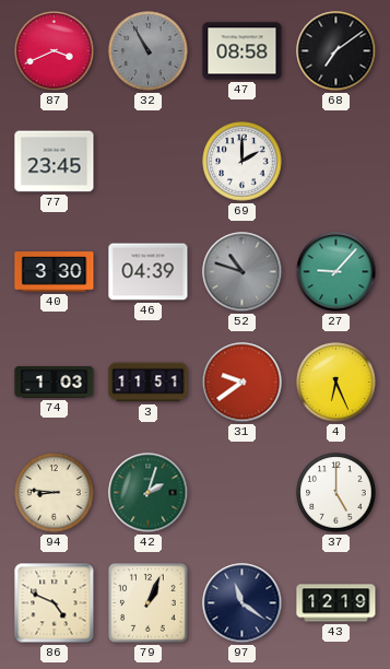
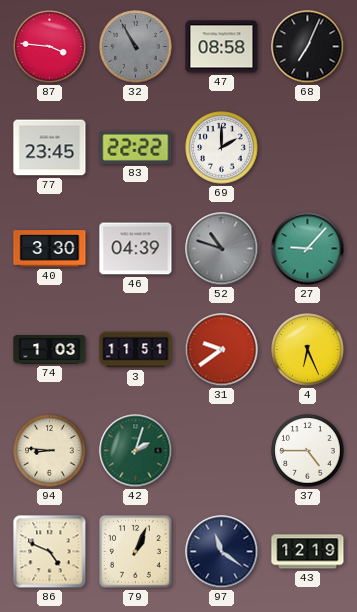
87: 3:41 -> 3:46 (50, 47)
68: 7:09 -> 7:04 (308, 47)
83: none -> 22:22 (136, 147)
37: 5:00 -> 4:45 (308, 451)
